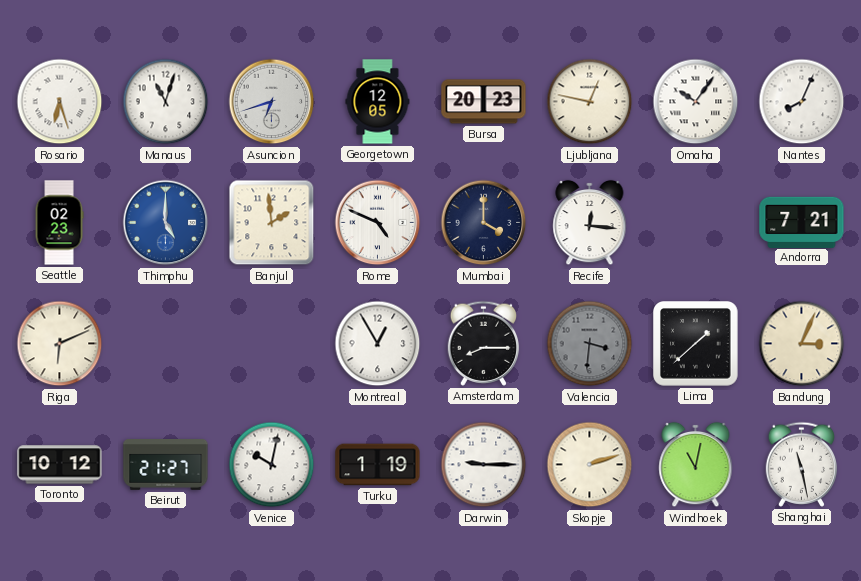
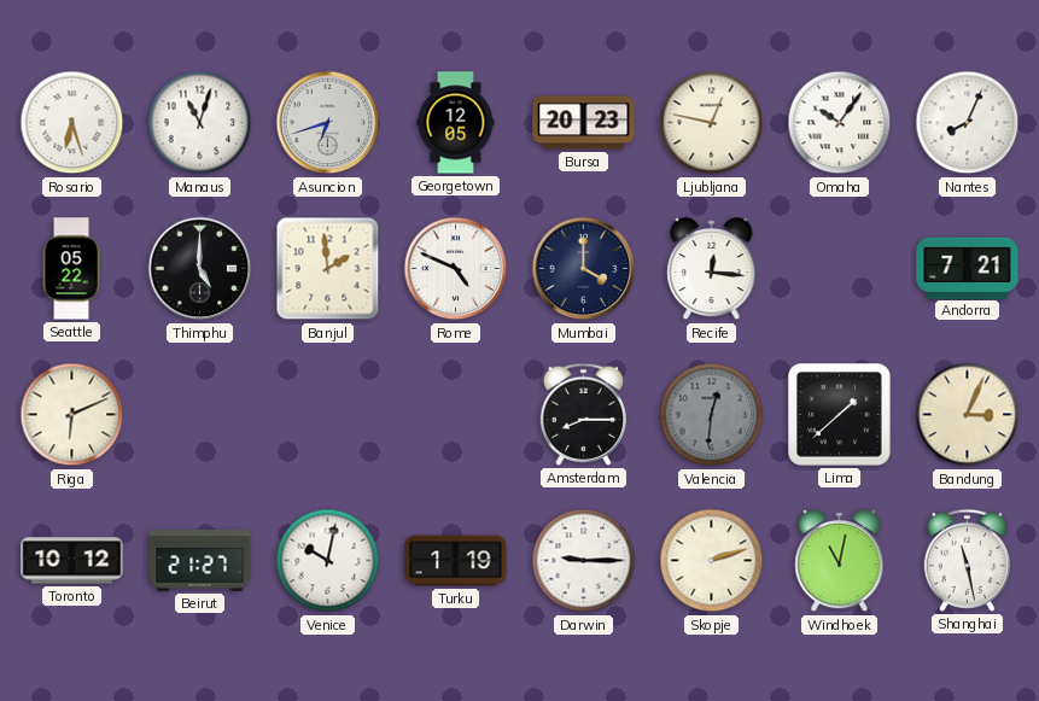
Seattle: 02:23 -> 05:22 (71, 269)
Thimphu dial: blue -> black (200, 269)
Montreal: 12:55 -> none (378, 344)
Valencia: 3:31 -> 12:31 (712, 415)
